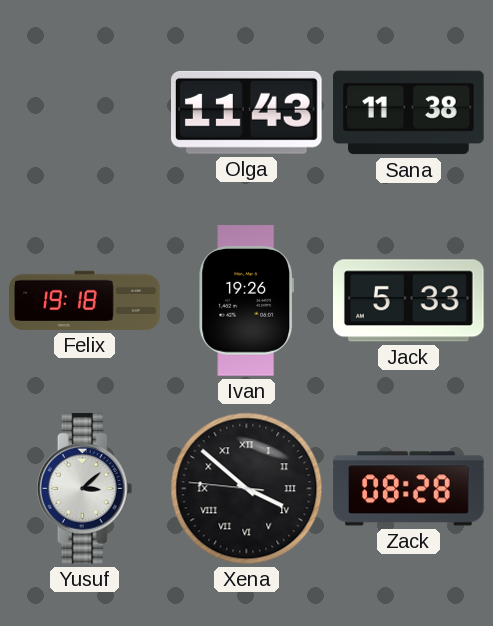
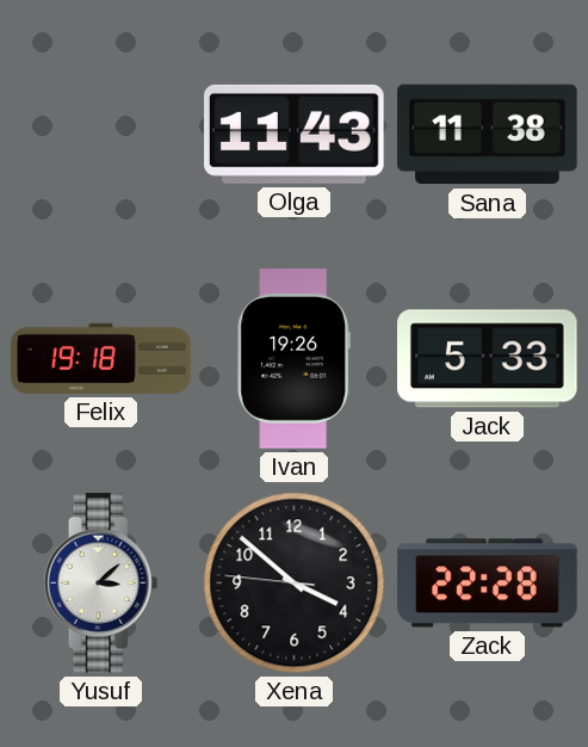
Xena numerals: Roman -> Arabic (295, 584)
Zack: 08:28 -> 22:28 (488, 584)
